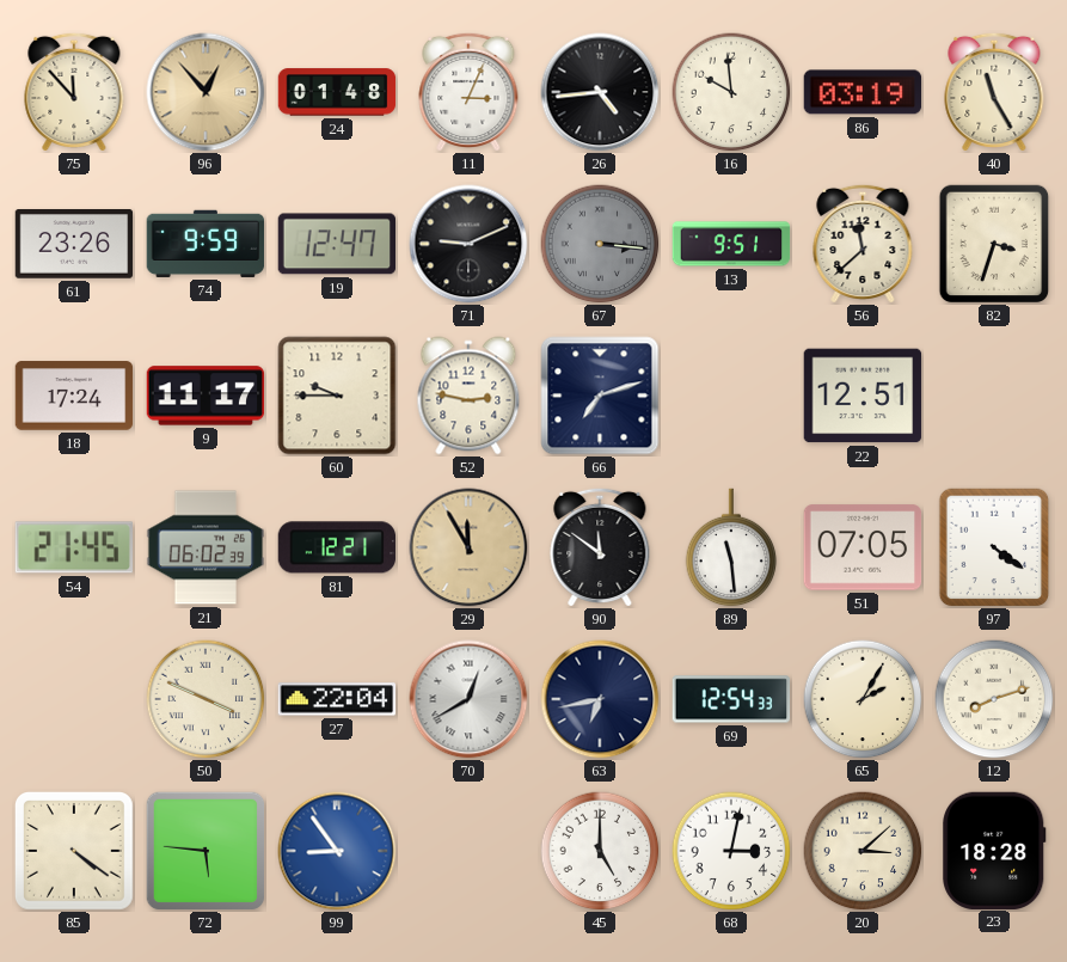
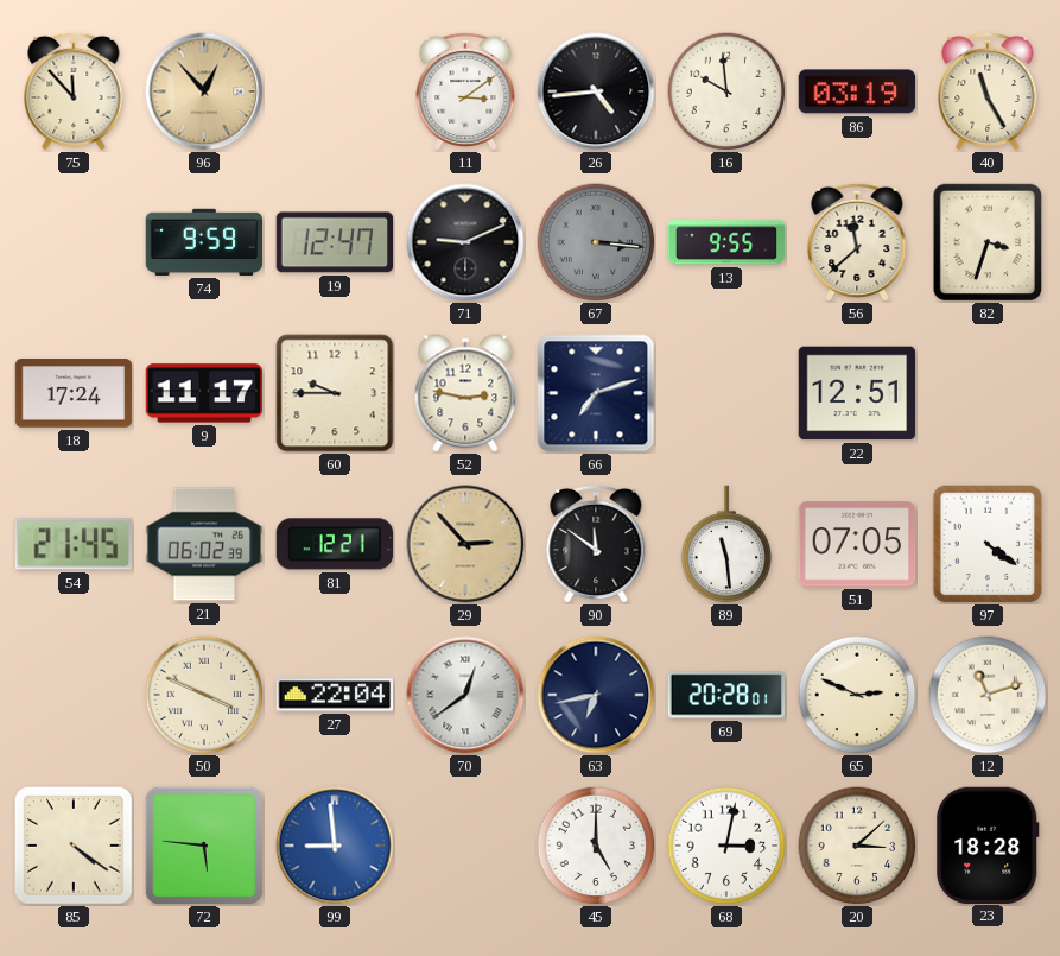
24: 01:48 -> none (337, 92)
11: 3:04 -> 3:09 (465, 90)
61: 23:26 -> none (74, 245)
13: 9:51 -> 9:55 (726, 242)
29: 11:55 -> 2:53 (465, 544)
70: 12:40 -> 12:39 (465, 695)
69: 12:54 -> 20:28 (726, 695)
65: 2:05 -> 2:49 (857, 695)
12: 8:12 -> 11:12 (988, 695)
99: 8:54 -> 8:59 (335, 846)
